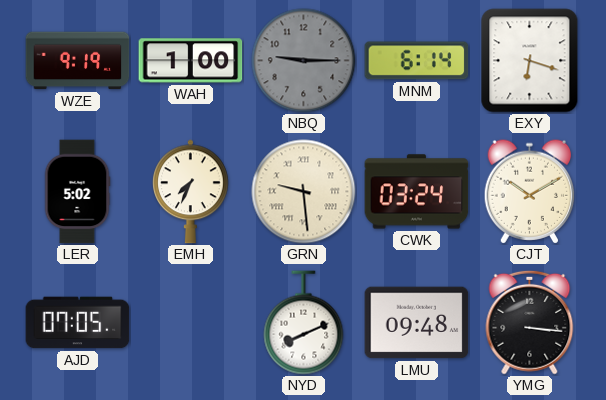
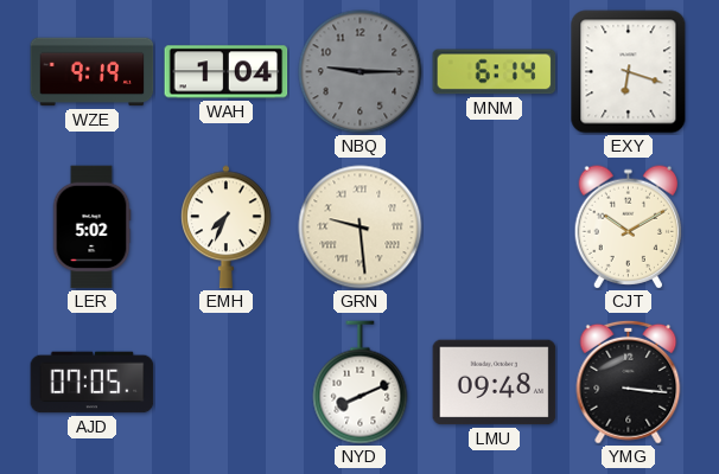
WAH: 1:00 -> 1:04 (227, 72)
CWK: 03:24 -> none (417, 192)
